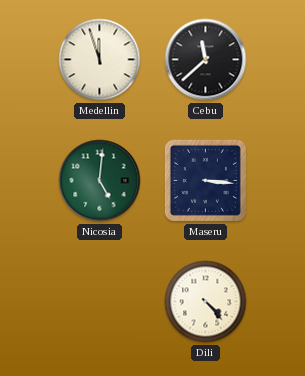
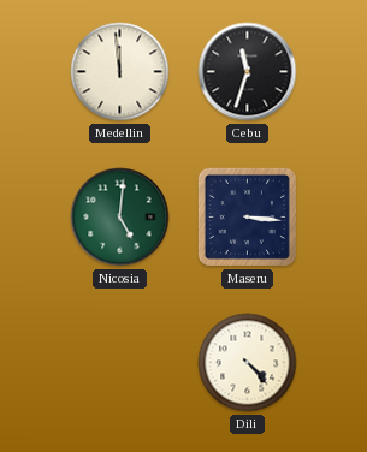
Medellin: 11:57 -> 11:59 (120, 72)
Cebu: 11:38 -> 11:33 (248, 72)
